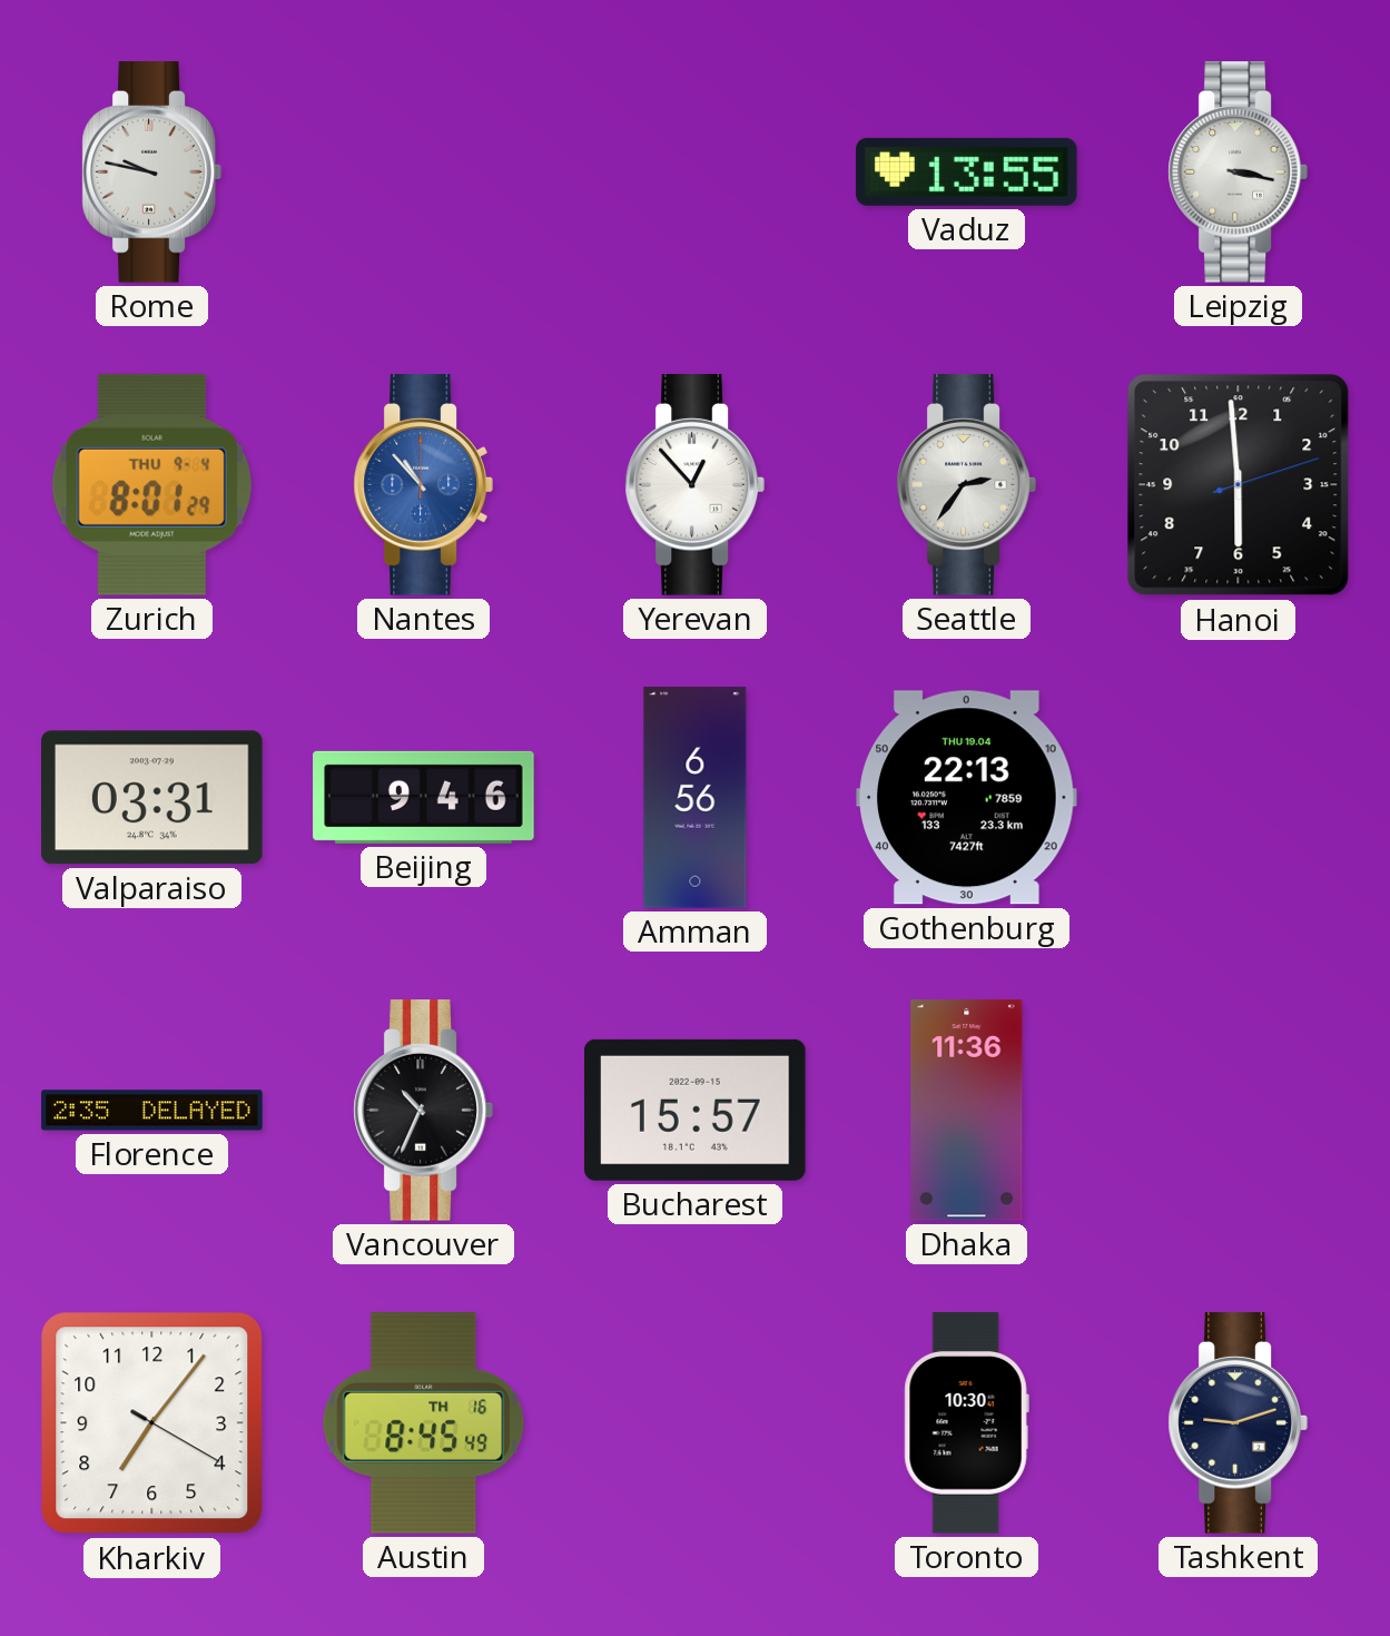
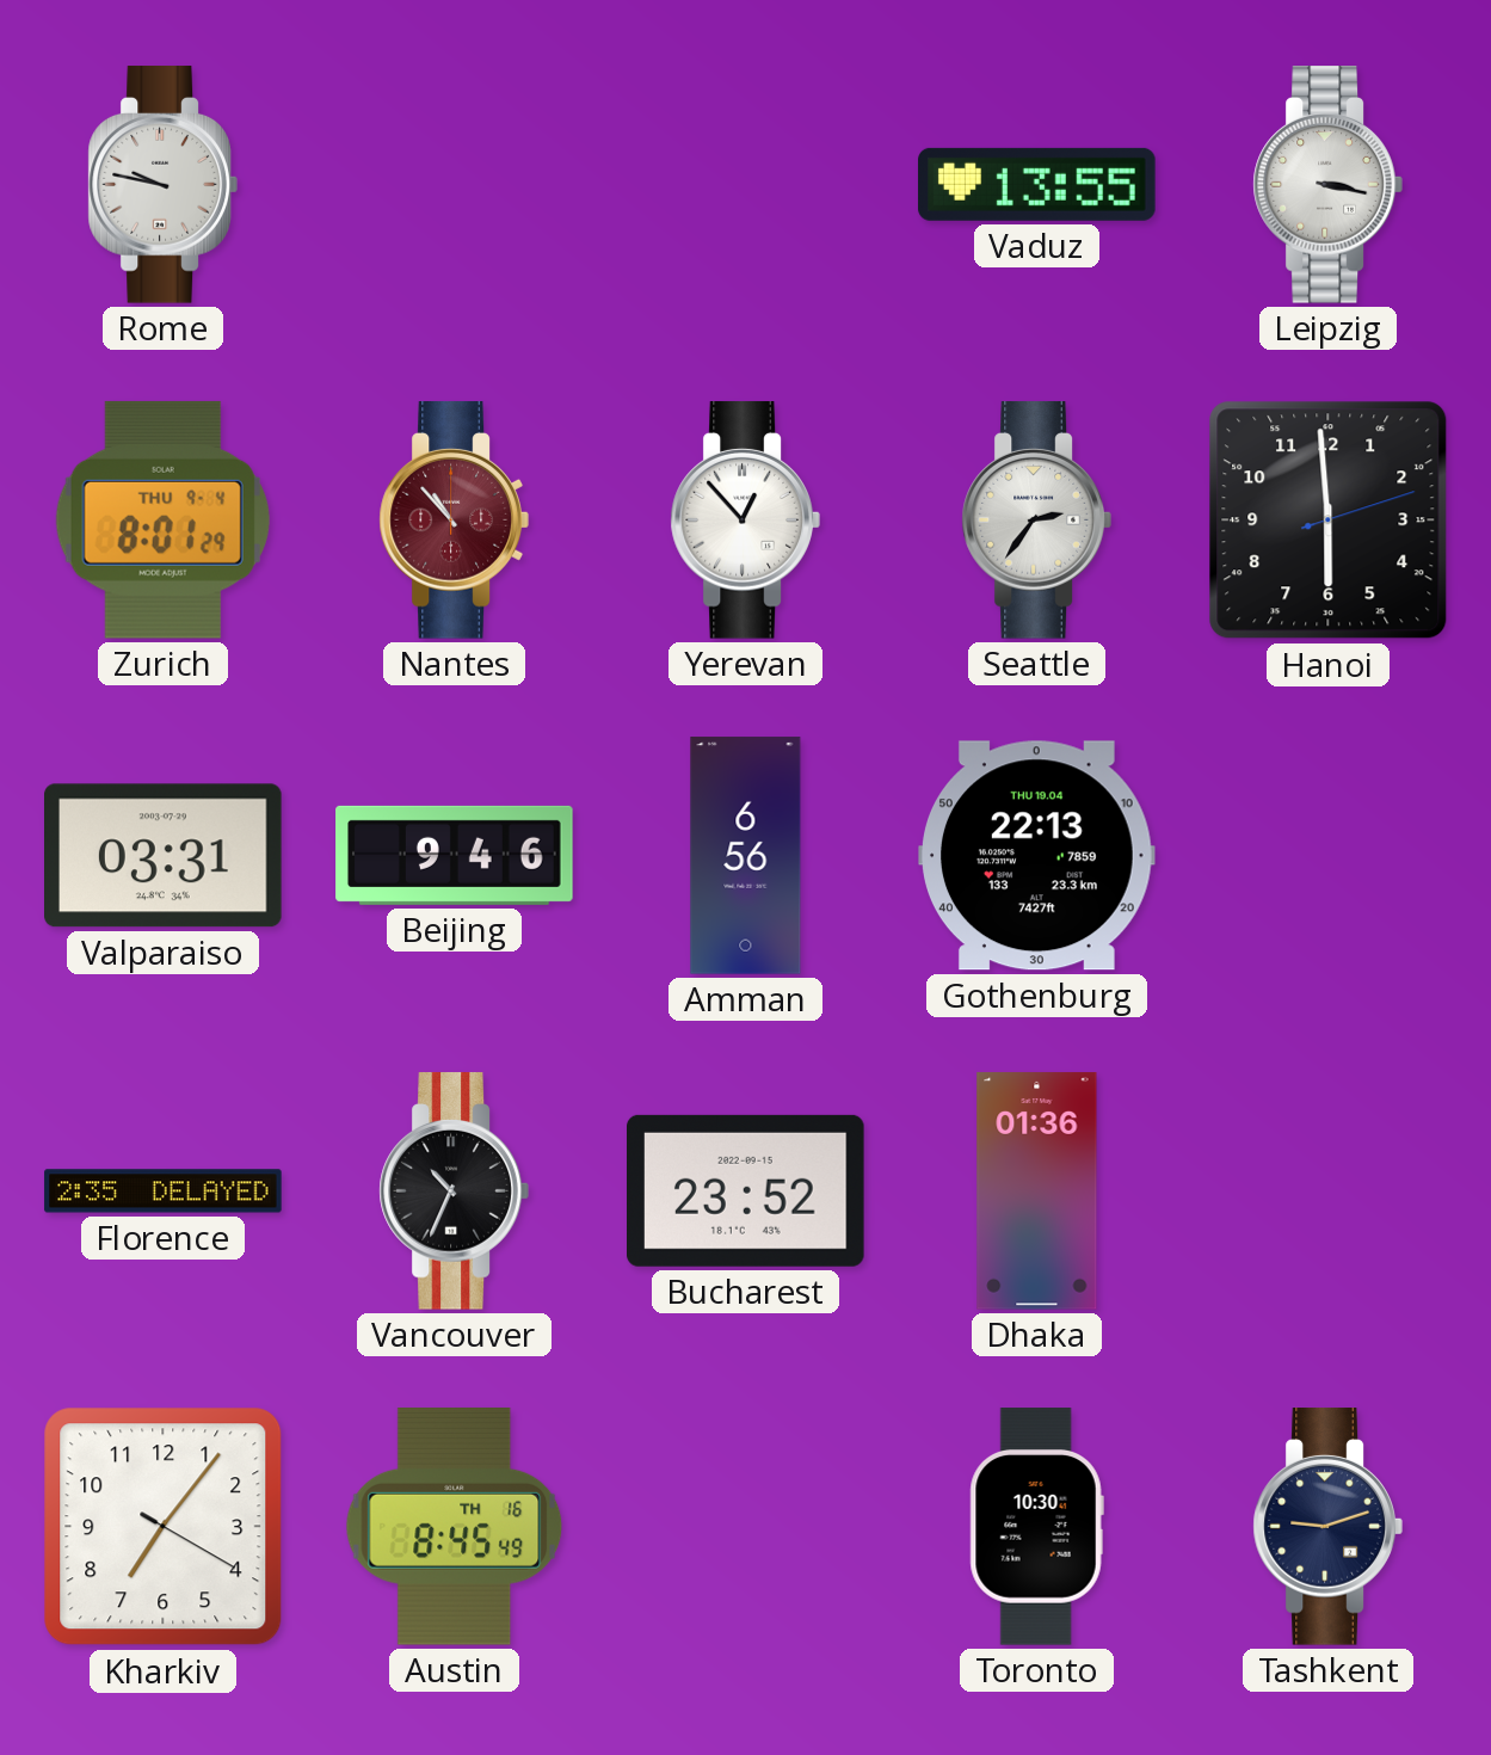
Nantes dial: blue -> burgundy (454, 521)
Bucharest: 15:57 -> 23:52 (746, 1190)
Dhaka: 11:36 -> 01:36 (1037, 1191)
